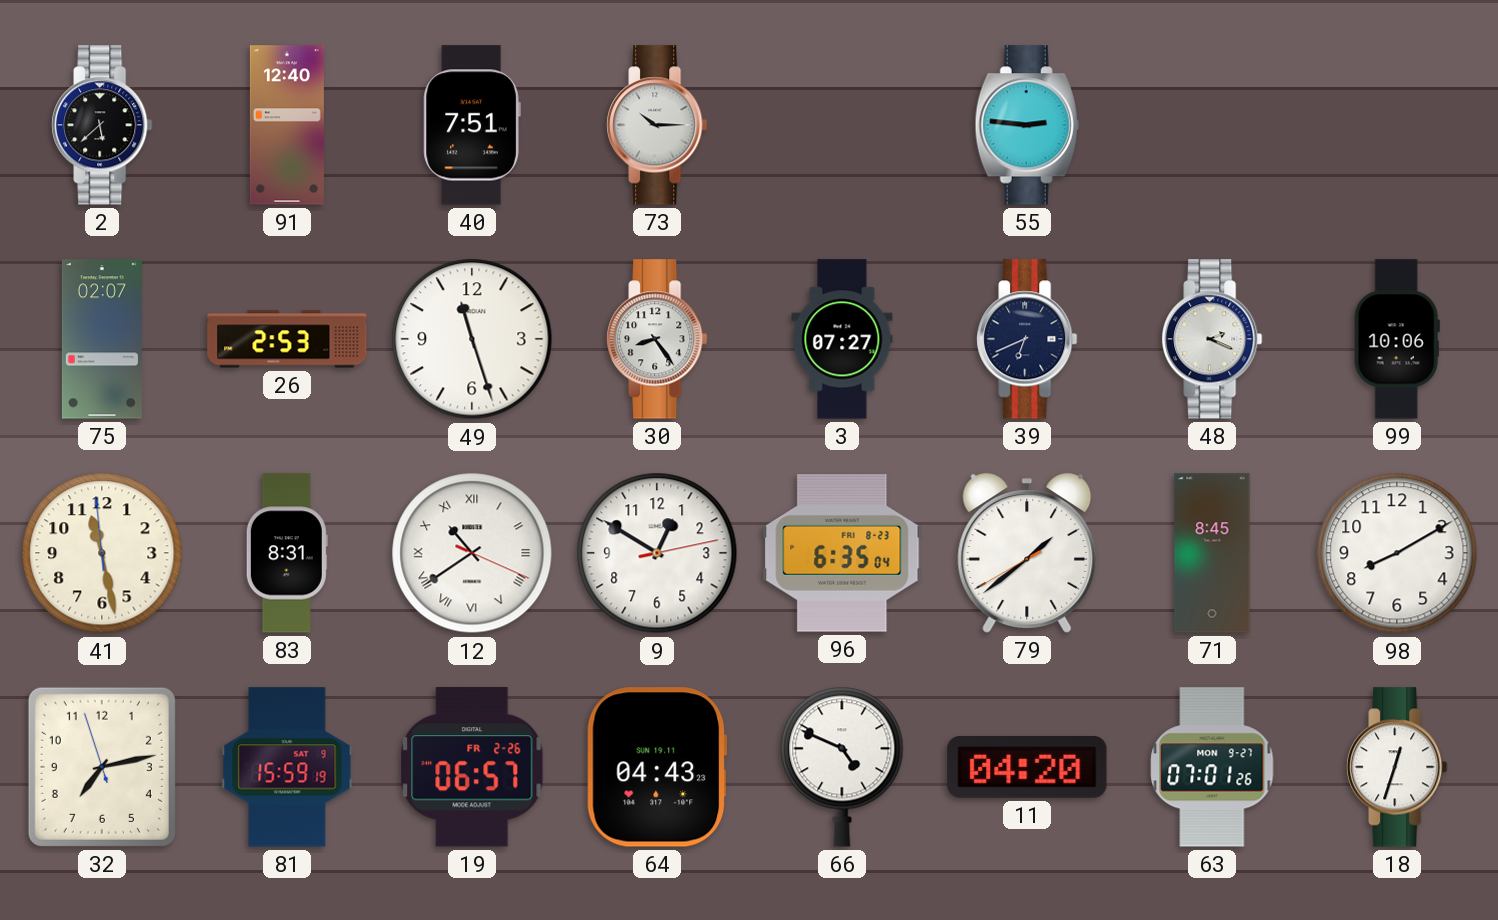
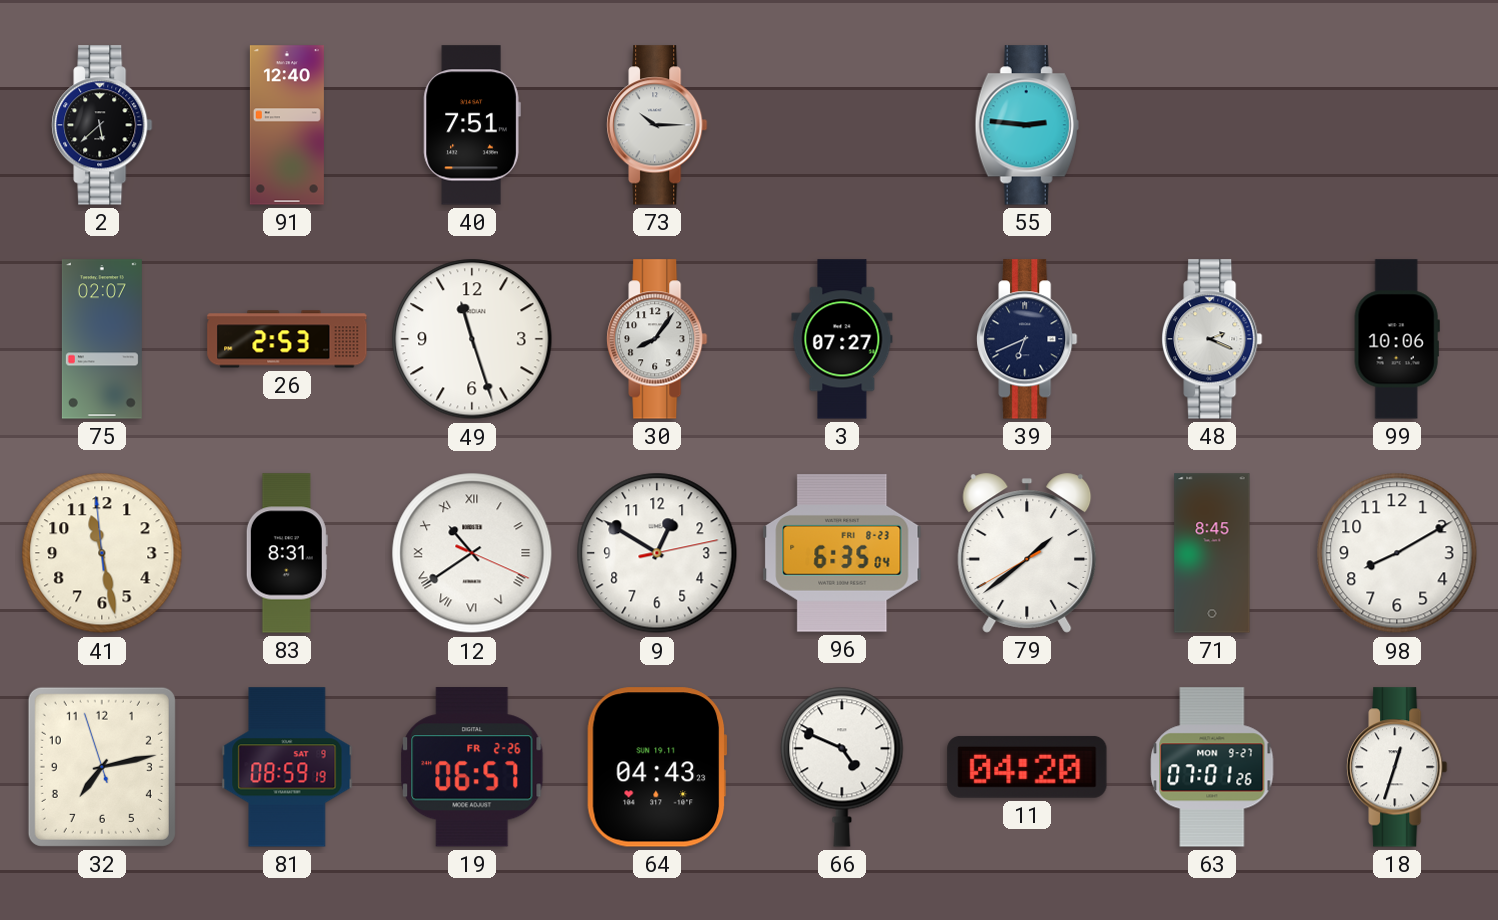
30: 8:24 -> 8:06 (657, 339)
81: 15:59 -> 08:59 (287, 767)
